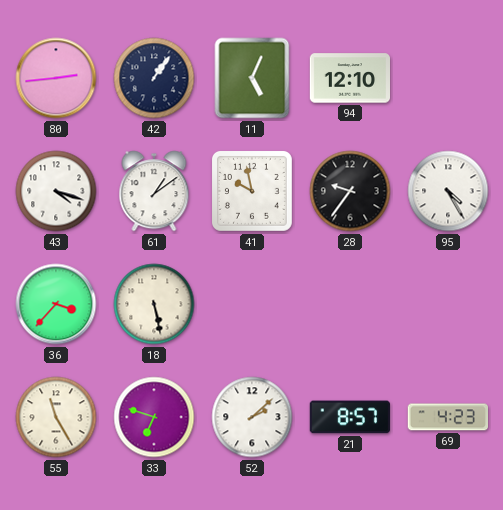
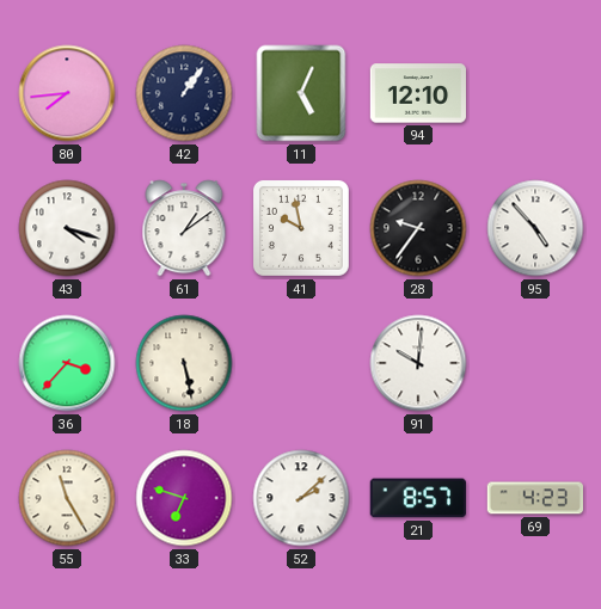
80: 2:44 -> 7:44 (67, 93)
95: 4:25 -> 4:53 (535, 228)
91: none -> 10:01 (418, 363)
